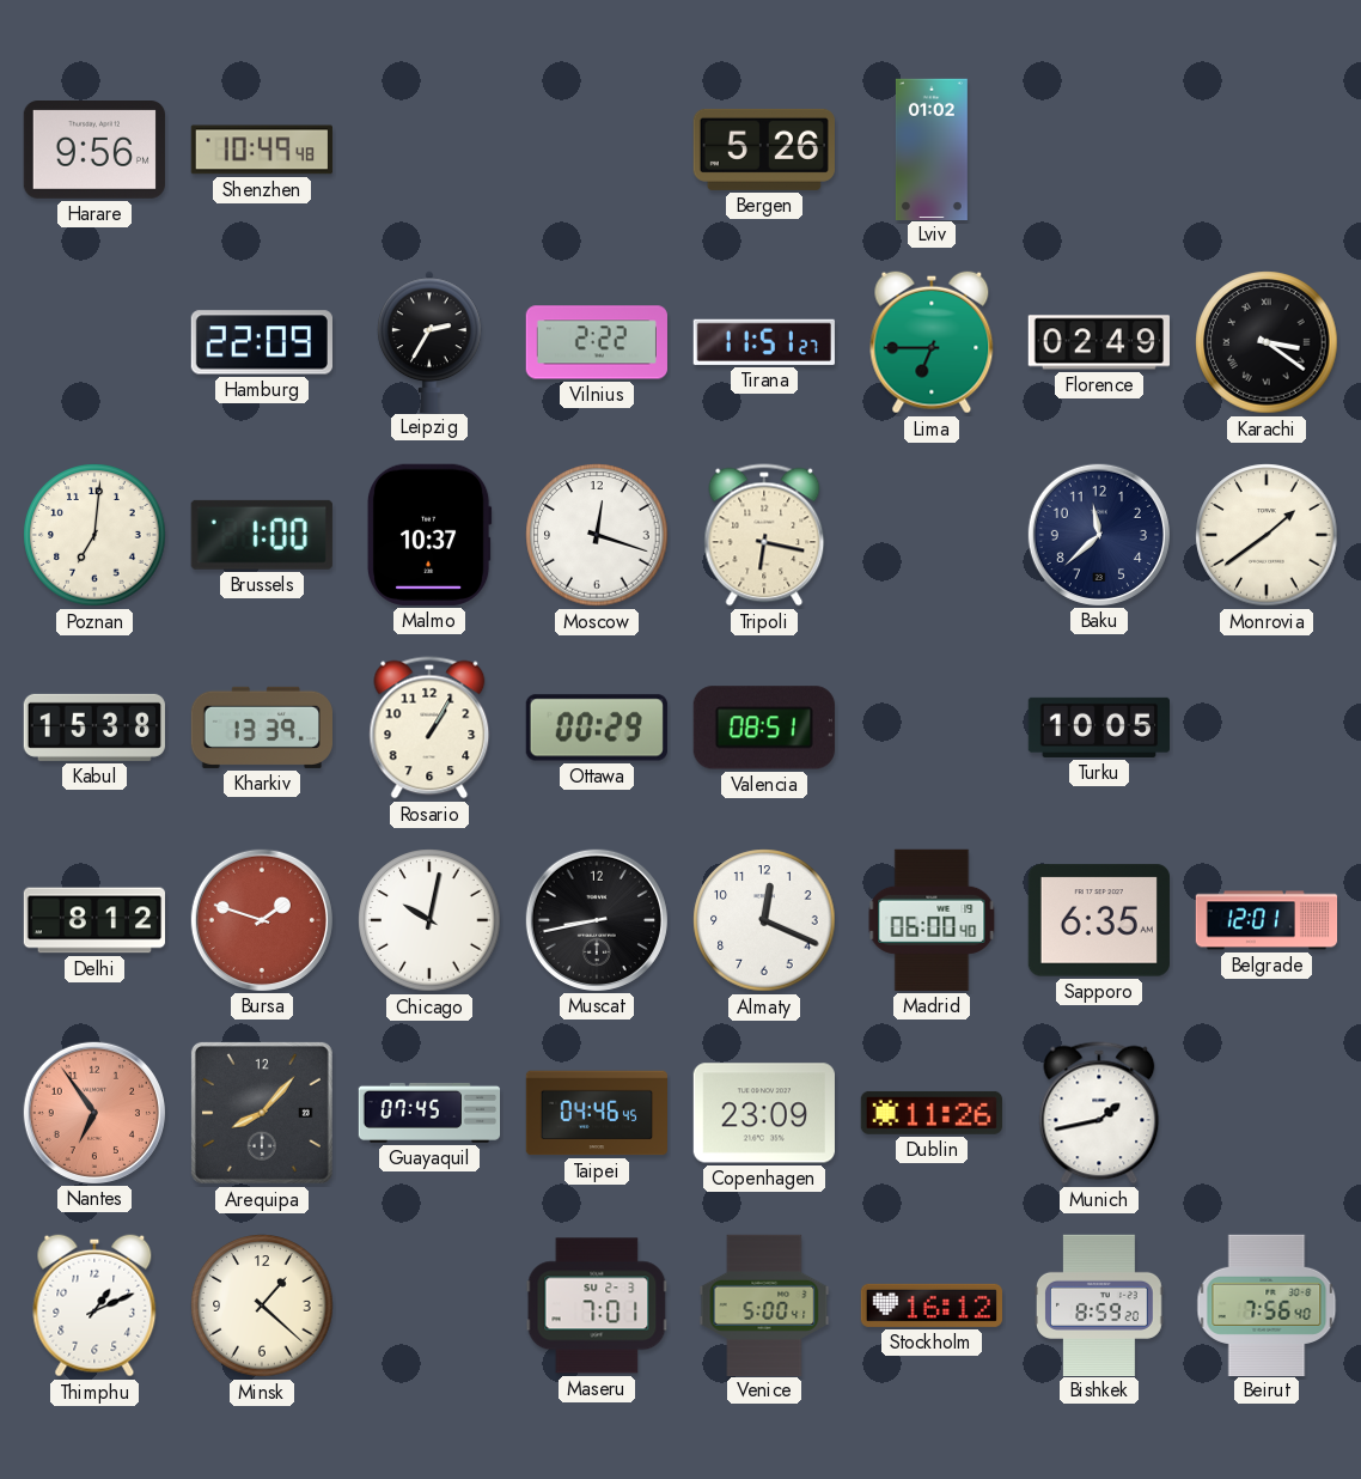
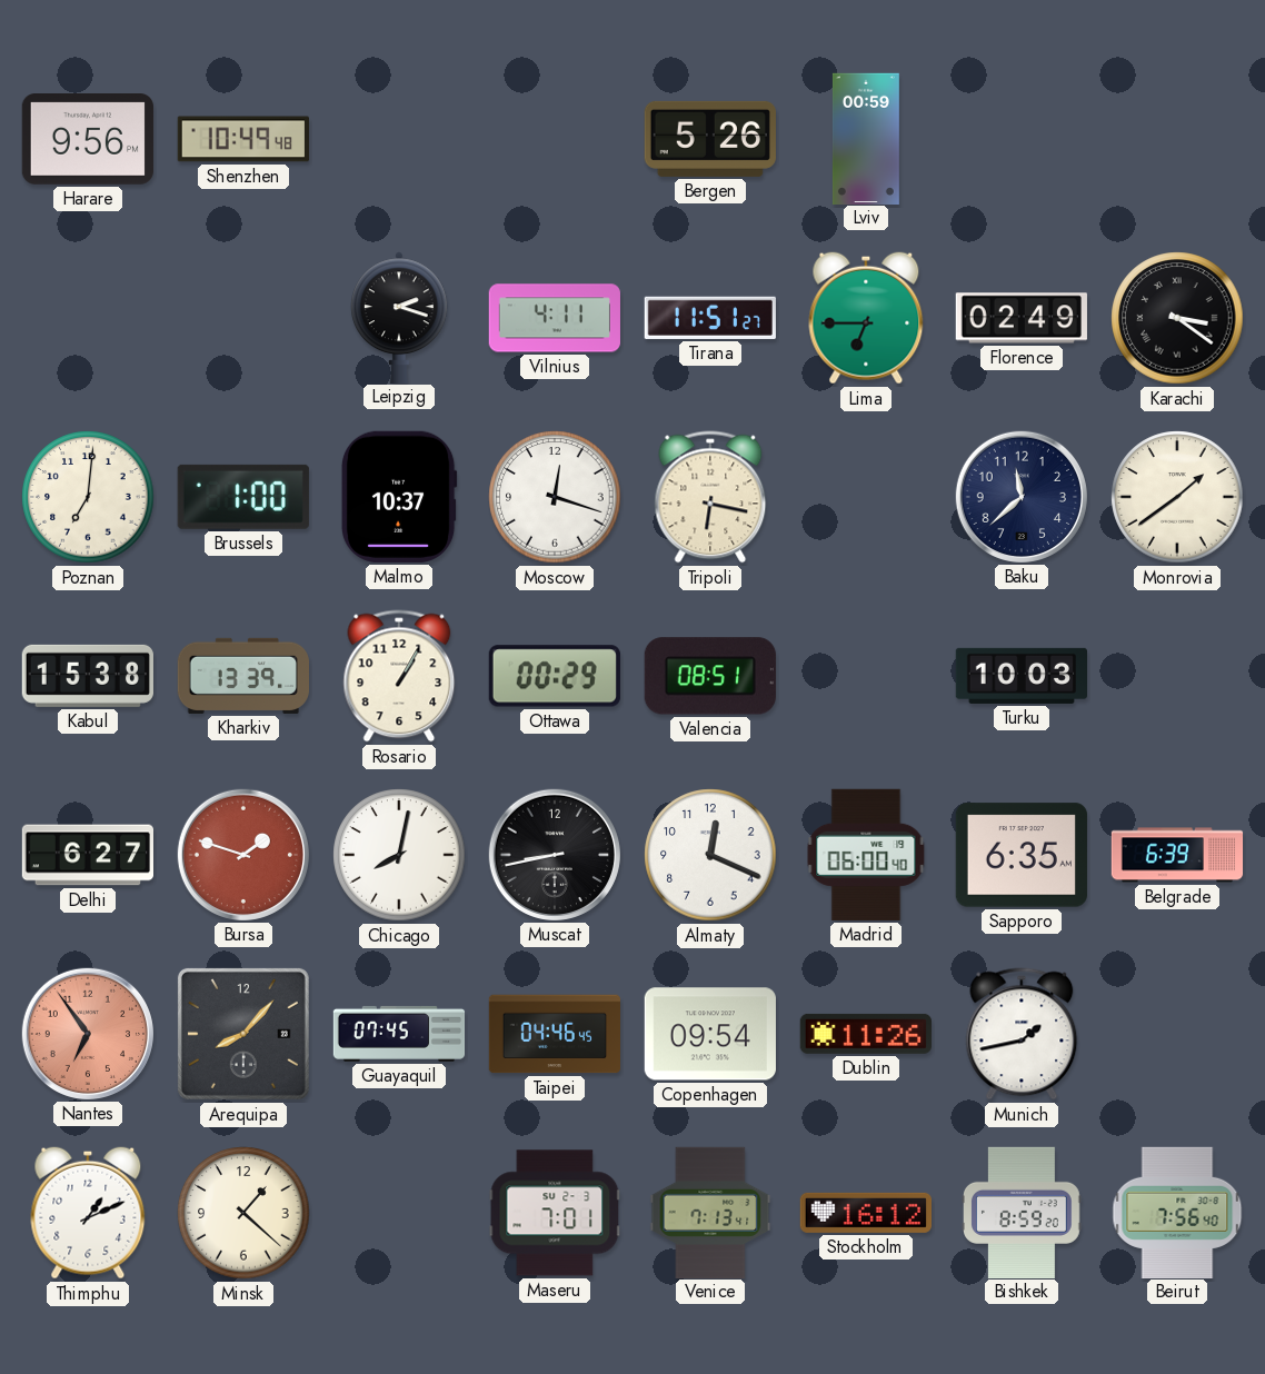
Lviv: 01:02 -> 00:59 (866, 138)
Hamburg: 22:09 -> none (262, 342)
Leipzig: 2:35 -> 2:18 (399, 317)
Vilnius: 2:22 -> 4:11 (555, 318)
Turku: 10:05 -> 10:03 (1020, 676)
Delhi: 8:12 -> 6:27 (87, 855)
Chicago: 10:02 -> 8:02 (399, 855)
Belgrade: 12:01 -> 6:39 (1177, 855)
Copenhagen: 23:09 -> 09:54 (710, 1034)
Venice: 5:00 -> 7:13 (710, 1212)
